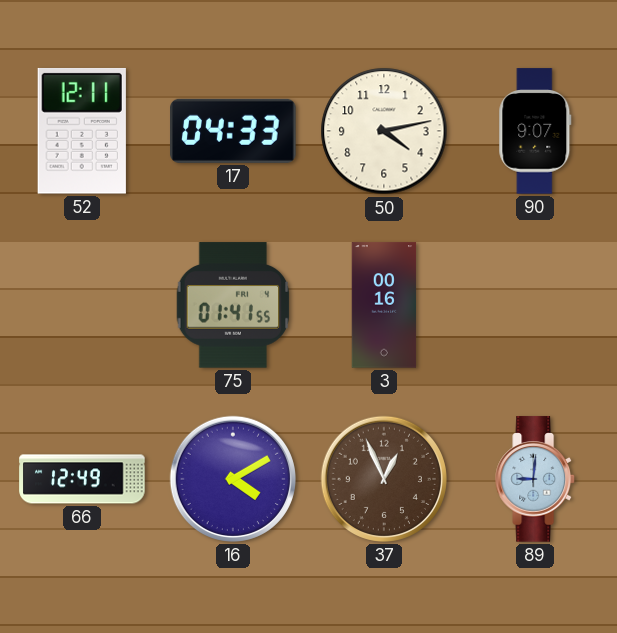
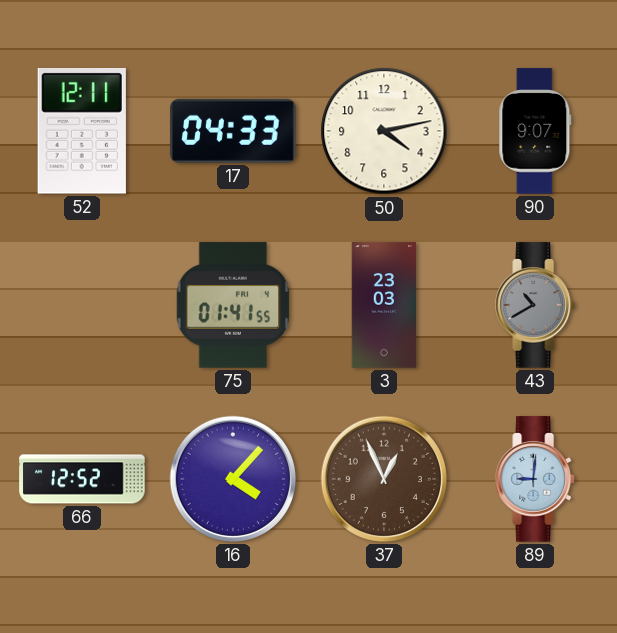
3: 00:16 -> 23:03 (384, 305)
43: none -> 10:40 (536, 305)
66: 12:49 -> 12:52 (82, 479)
16: 4:10 -> 4:07 (233, 479)
